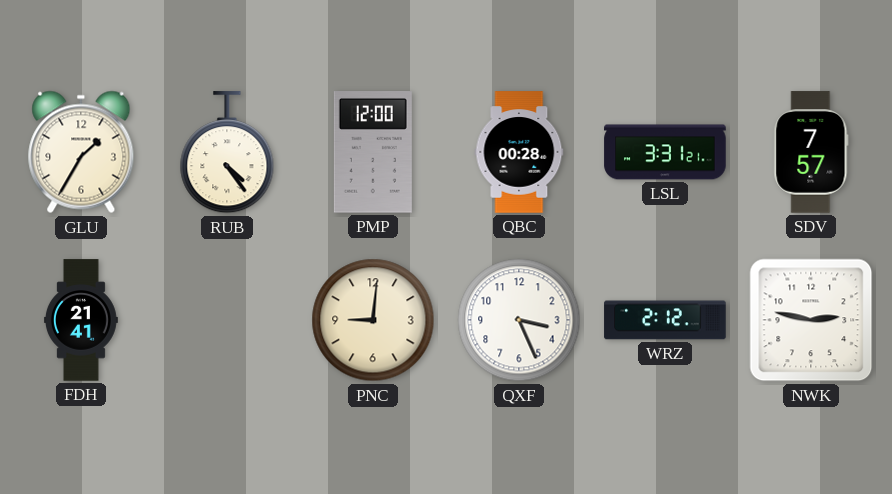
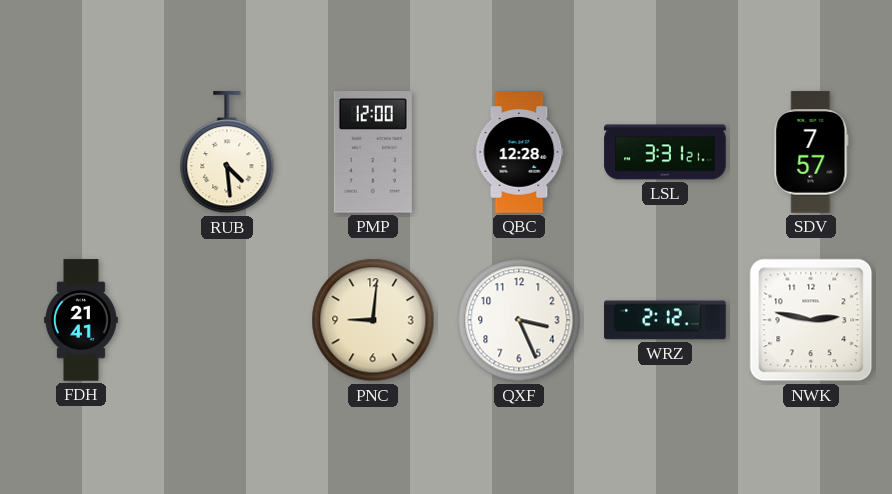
GLU: 1:35 -> none (81, 152)
RUB: 4:24 -> 4:29 (227, 153)
QBC: 00:28 -> 12:28 (519, 152)
